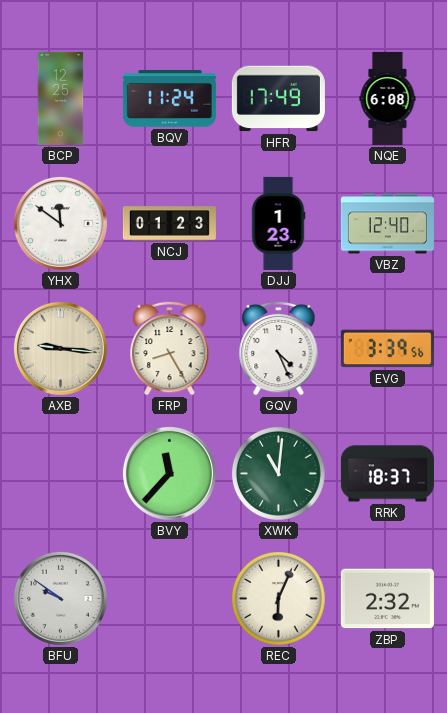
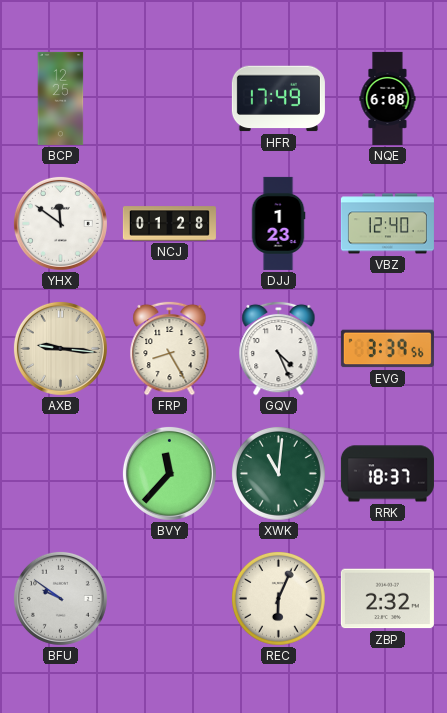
BQV: 11:24 -> none (169, 99)
NCJ: 01:23 -> 01:28 (169, 224)
